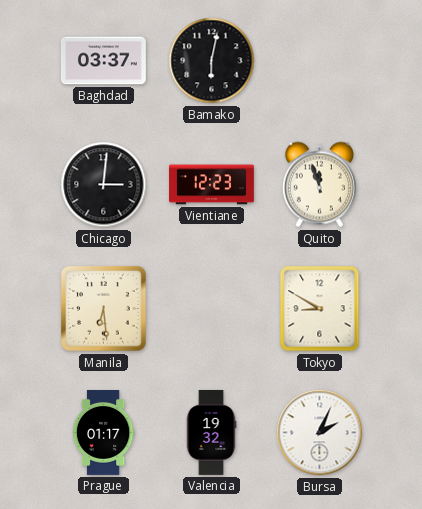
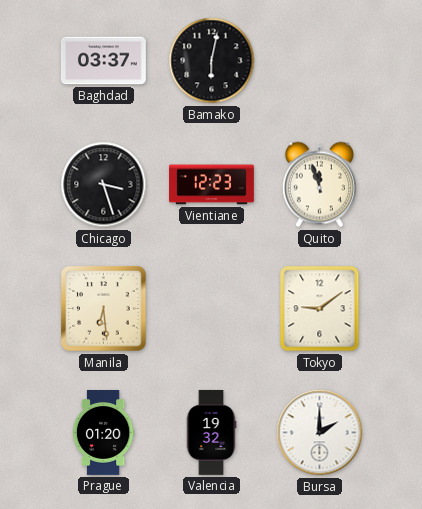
Chicago: 3:01 -> 3:27 (104, 185)
Tokyo: 8:50 -> 9:09 (320, 309)
Prague: 01:17 -> 01:20 (103, 433)
Bursa: 2:04 -> 2:00 (320, 433)
